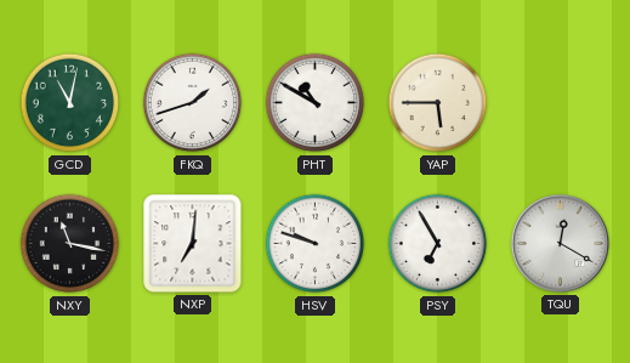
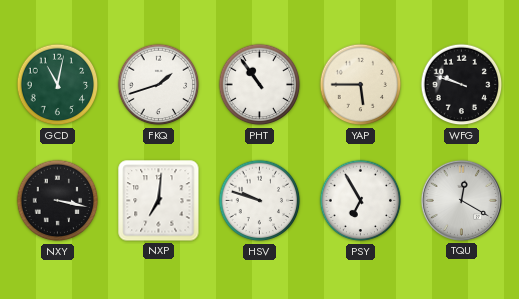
PHT: 10:50 -> 10:54 (260, 85)
WFG: none -> 9:48 (462, 85)
NXY: 11:17 -> 3:17 (58, 201)
